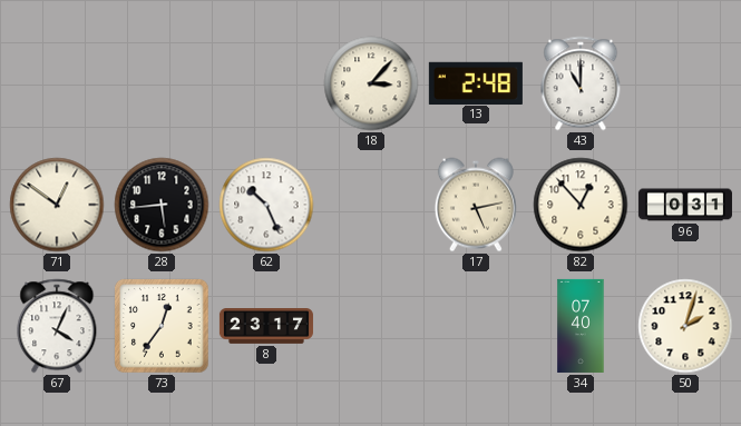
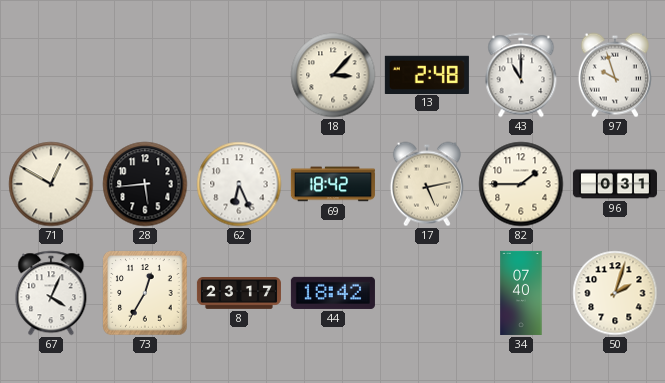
97: none -> 9:57 (615, 75)
71: 12:51 -> 12:50 (51, 184)
62: 10:26 -> 6:26 (239, 184)
69: none -> 18:42 (333, 184)
82: 12:53 -> 1:45 (521, 184)
73: 12:36 -> 12:35 (145, 293)
44: none -> 18:42 (333, 293)
